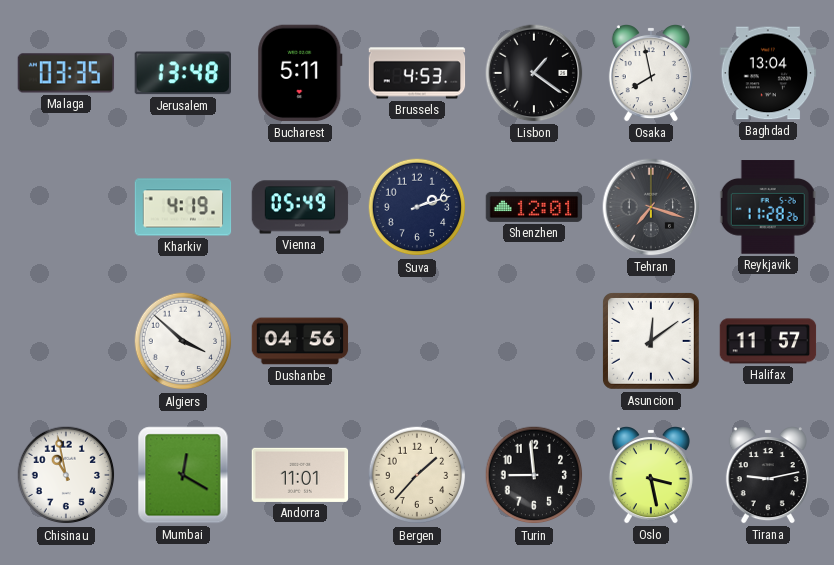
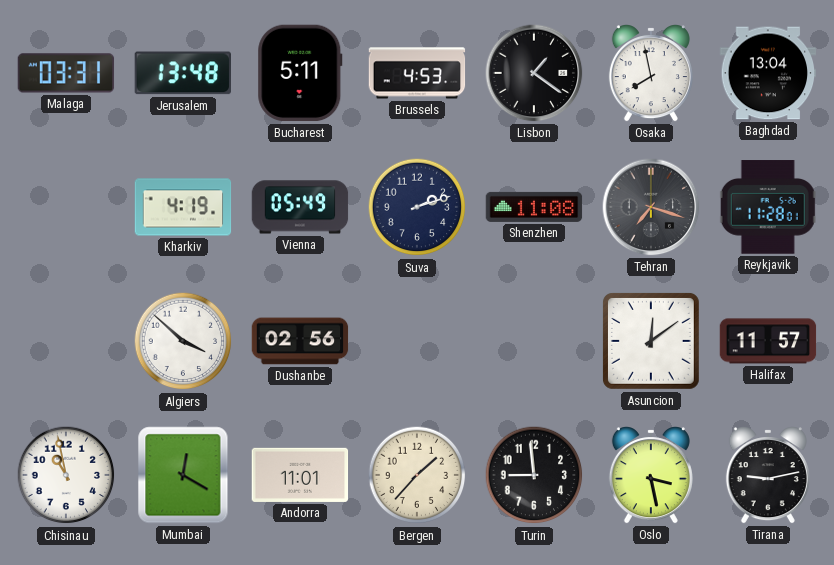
Malaga: 03:35 -> 03:31 (66, 73)
Shenzhen: 12:01 -> 11:08 (534, 207)
Reykjavik: 11:28:26 -> 11:28:01 (768, 207)
Dushanbe: 04:56 -> 02:56 (300, 341)
